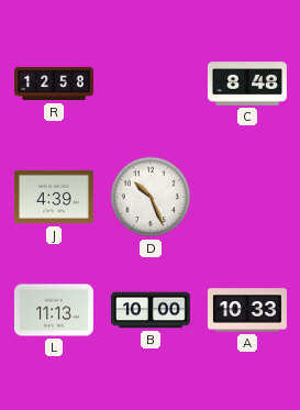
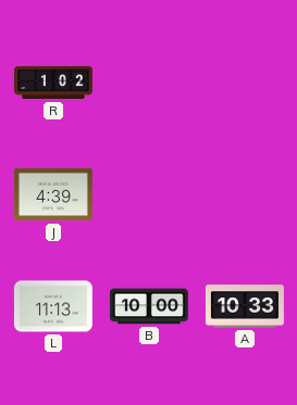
R: 12:58 -> 1:02 (54, 83)
C: 8:48 -> none (247, 84)
D: 10:26 -> none (151, 197)
